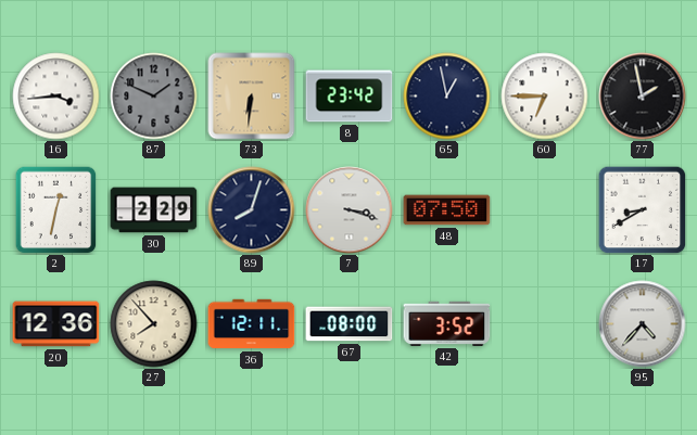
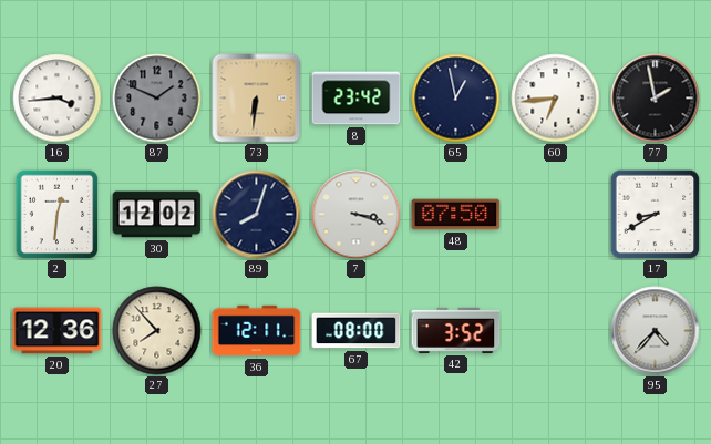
60: 6:45 -> 6:44 (556, 99)
2: 12:32 -> 12:31 (58, 214)
30: 2:29 -> 12:02 (157, 215)
